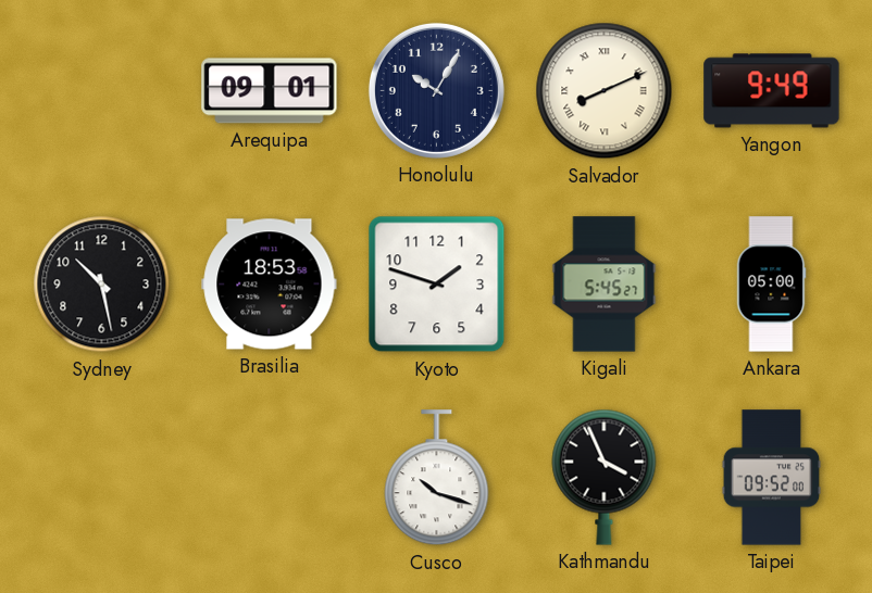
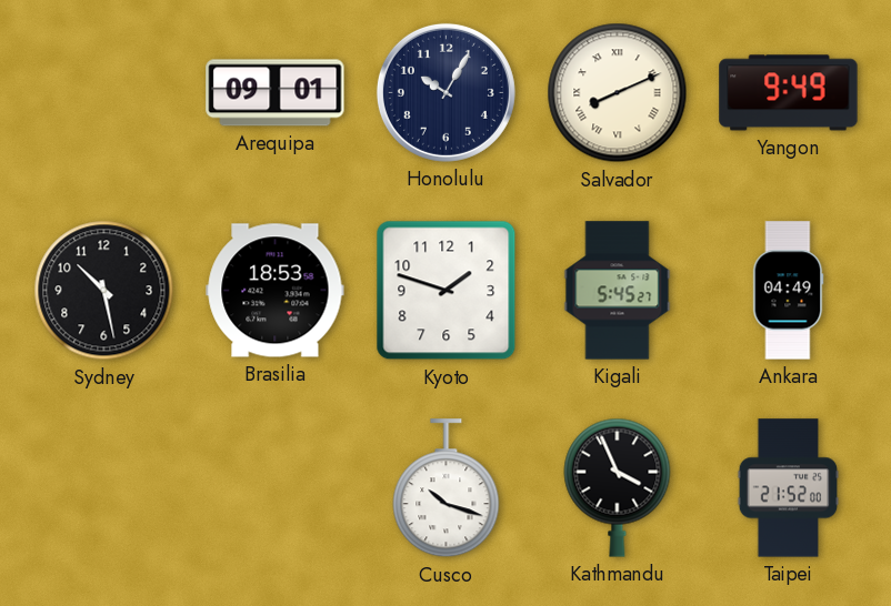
Ankara: 05:00 -> 04:49 (788, 291)
Taipei: 09:52 -> 21:52 (789, 488)
